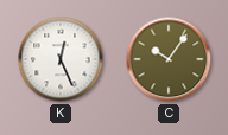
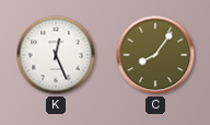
C: 10:06 -> 8:06 (155, 55)
